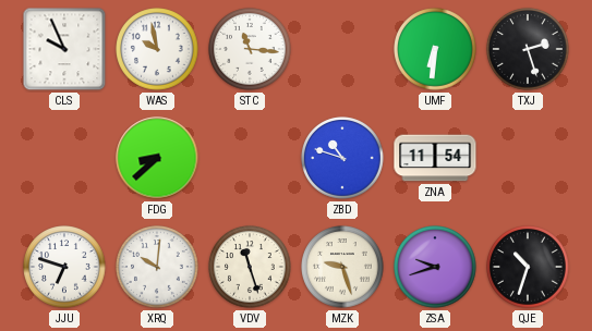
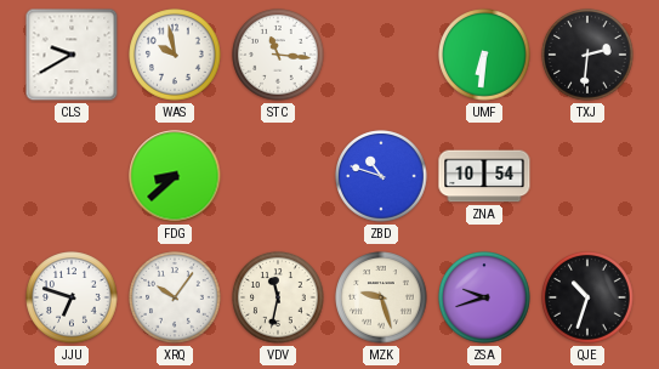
CLS: 9:56 -> 9:40 (72, 55)
TXJ: 2:27 -> 2:31 (587, 55)
ZNA: 11:54 -> 10:54 (484, 176)
XRQ: 10:01 -> 10:06 (175, 297)
VDV: 11:27 -> 11:32 (278, 297)
